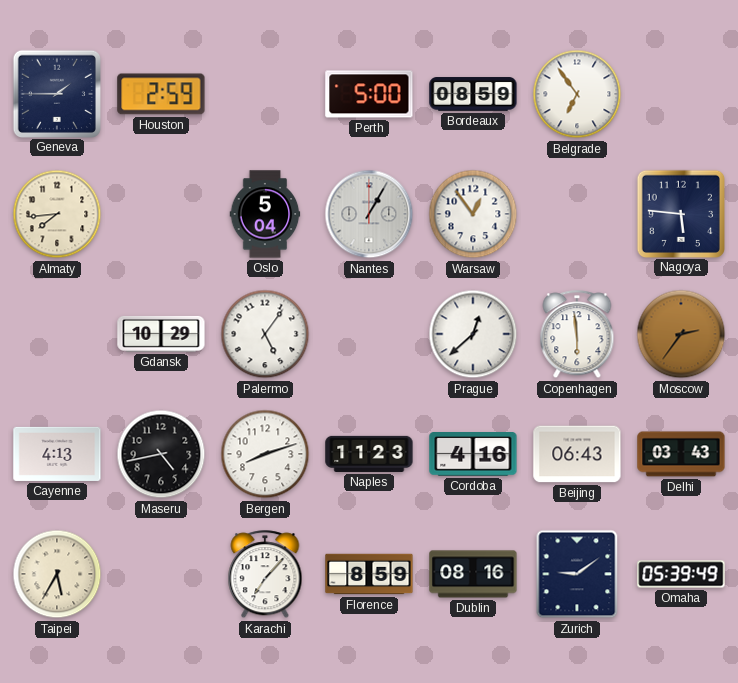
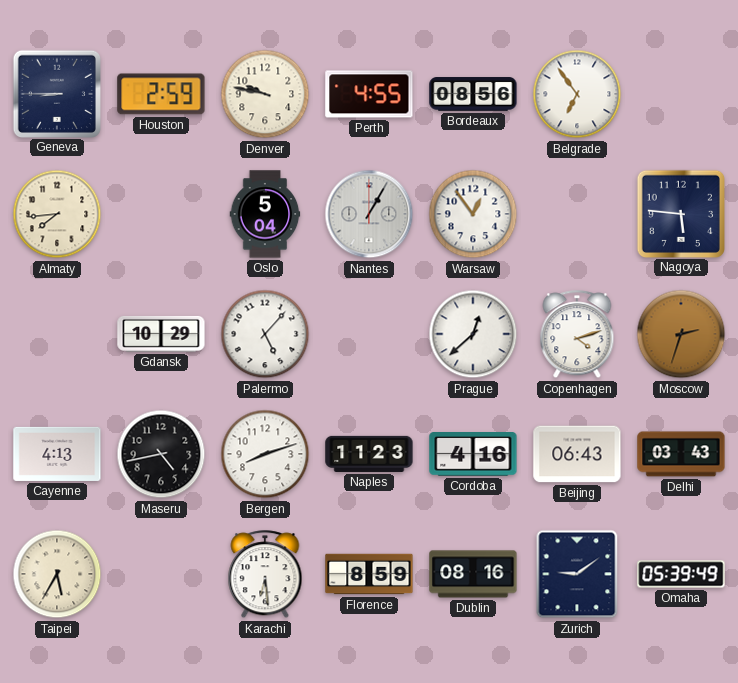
Geneva: 1:45 -> 8:45 (56, 93)
Denver: none -> 9:47 (265, 94)
Perth: 5:00 -> 4:55 (369, 94)
Bordeaux: 08:59 -> 08:56 (473, 94)
Palermo: 5:06 -> 5:07 (265, 334)
Copenhagen: 5:59 -> 4:12 (577, 335)
Moscow: 2:36 -> 2:33 (681, 334)
Karachi: 7:07 -> 6:29 (265, 575)
